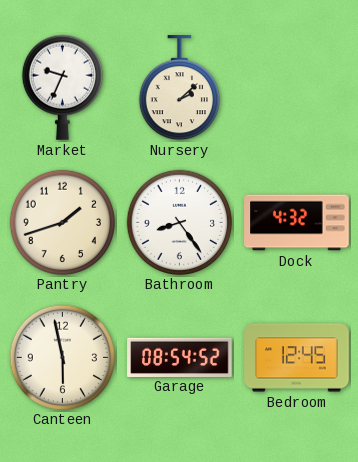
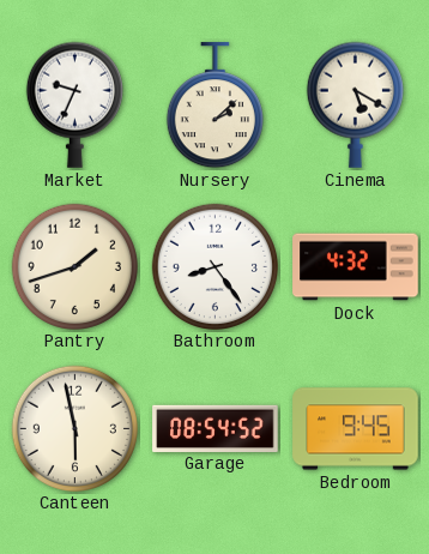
Cinema: none -> 5:20 (355, 104)
Bedroom: 12:45 -> 9:45 (356, 429)
